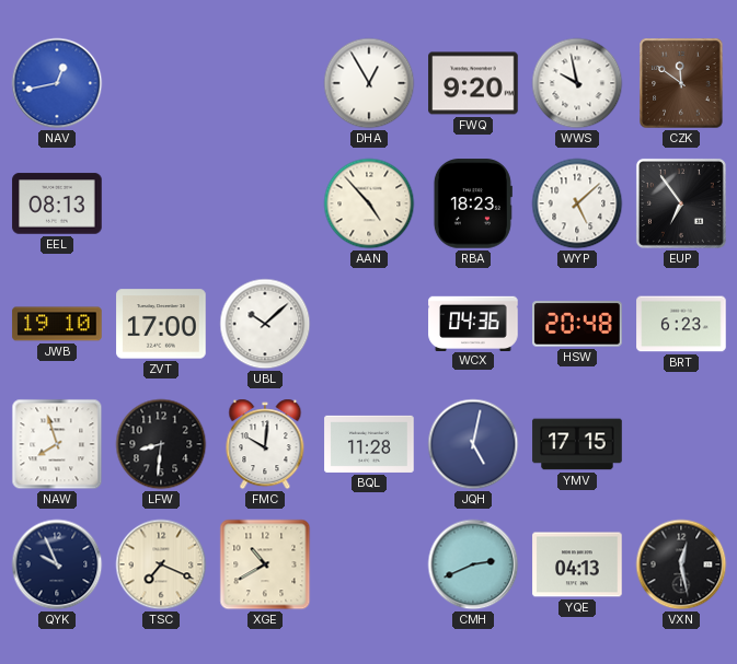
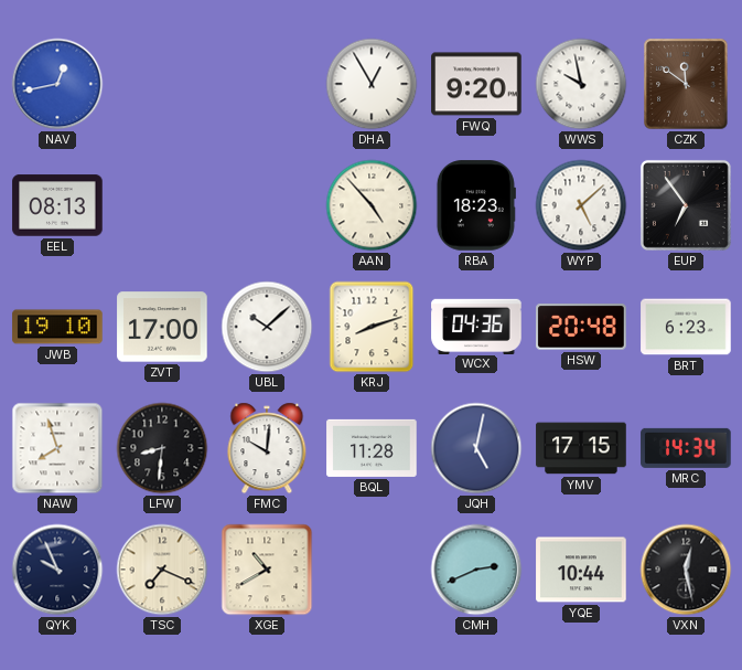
KRJ: none -> 8:12 (372, 327)
MRC: none -> 14:34 (686, 448)
YQE: 04:13 -> 10:44 (581, 570)
